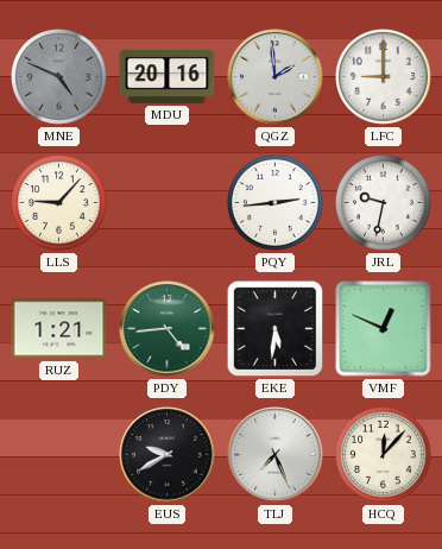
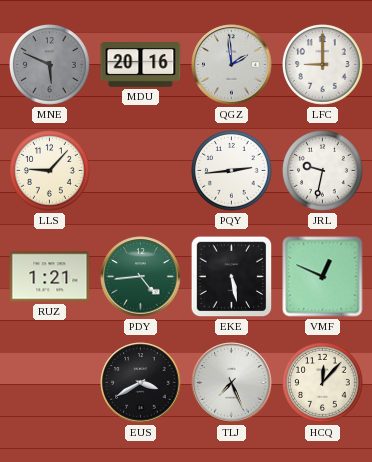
MNE: 4:49 -> 5:49 (50, 65)
EKE: 5:31 -> 5:28 (232, 277)
EUS: 9:40 -> 3:40 (141, 383)
